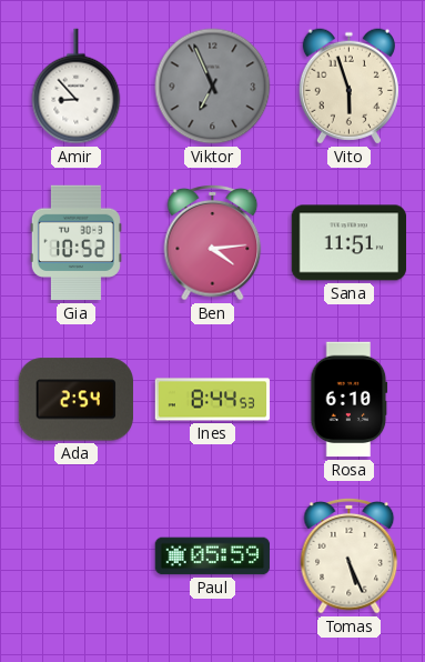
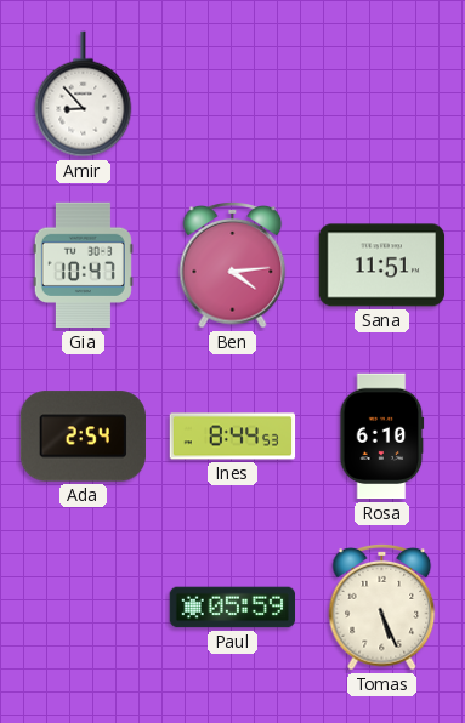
Viktor: 6:56 -> none (213, 87)
Vito: 5:57 -> none (348, 87)
Gia: 10:52 -> 10:47 (83, 266)
